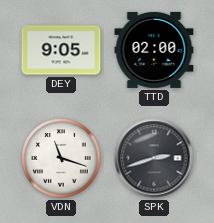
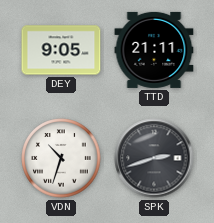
TTD: 02:00 -> 21:11 (154, 50)
VDN: 11:18 -> 10:33 (61, 158)
